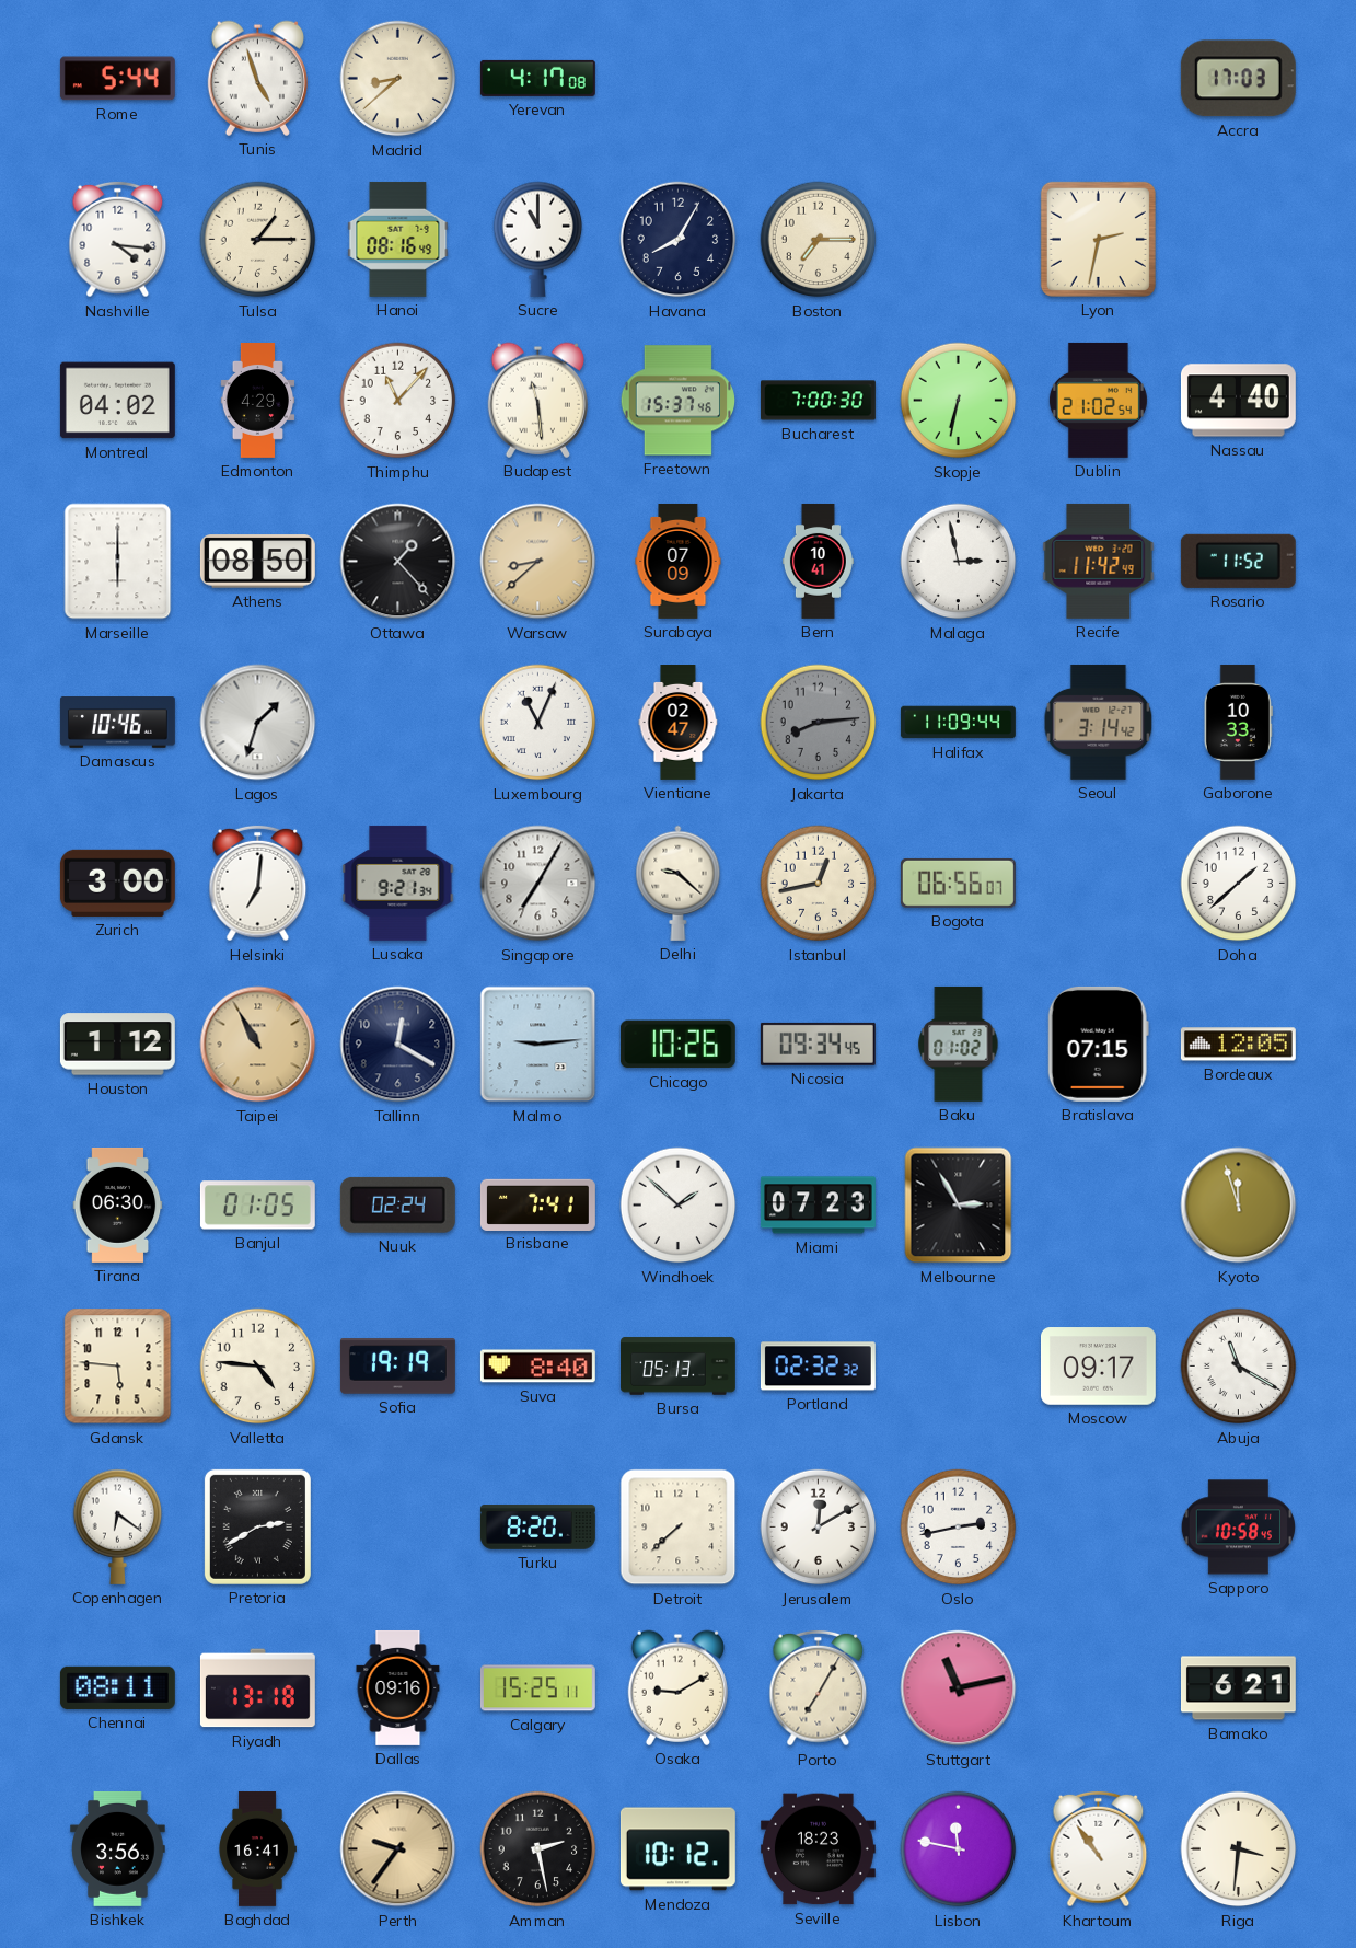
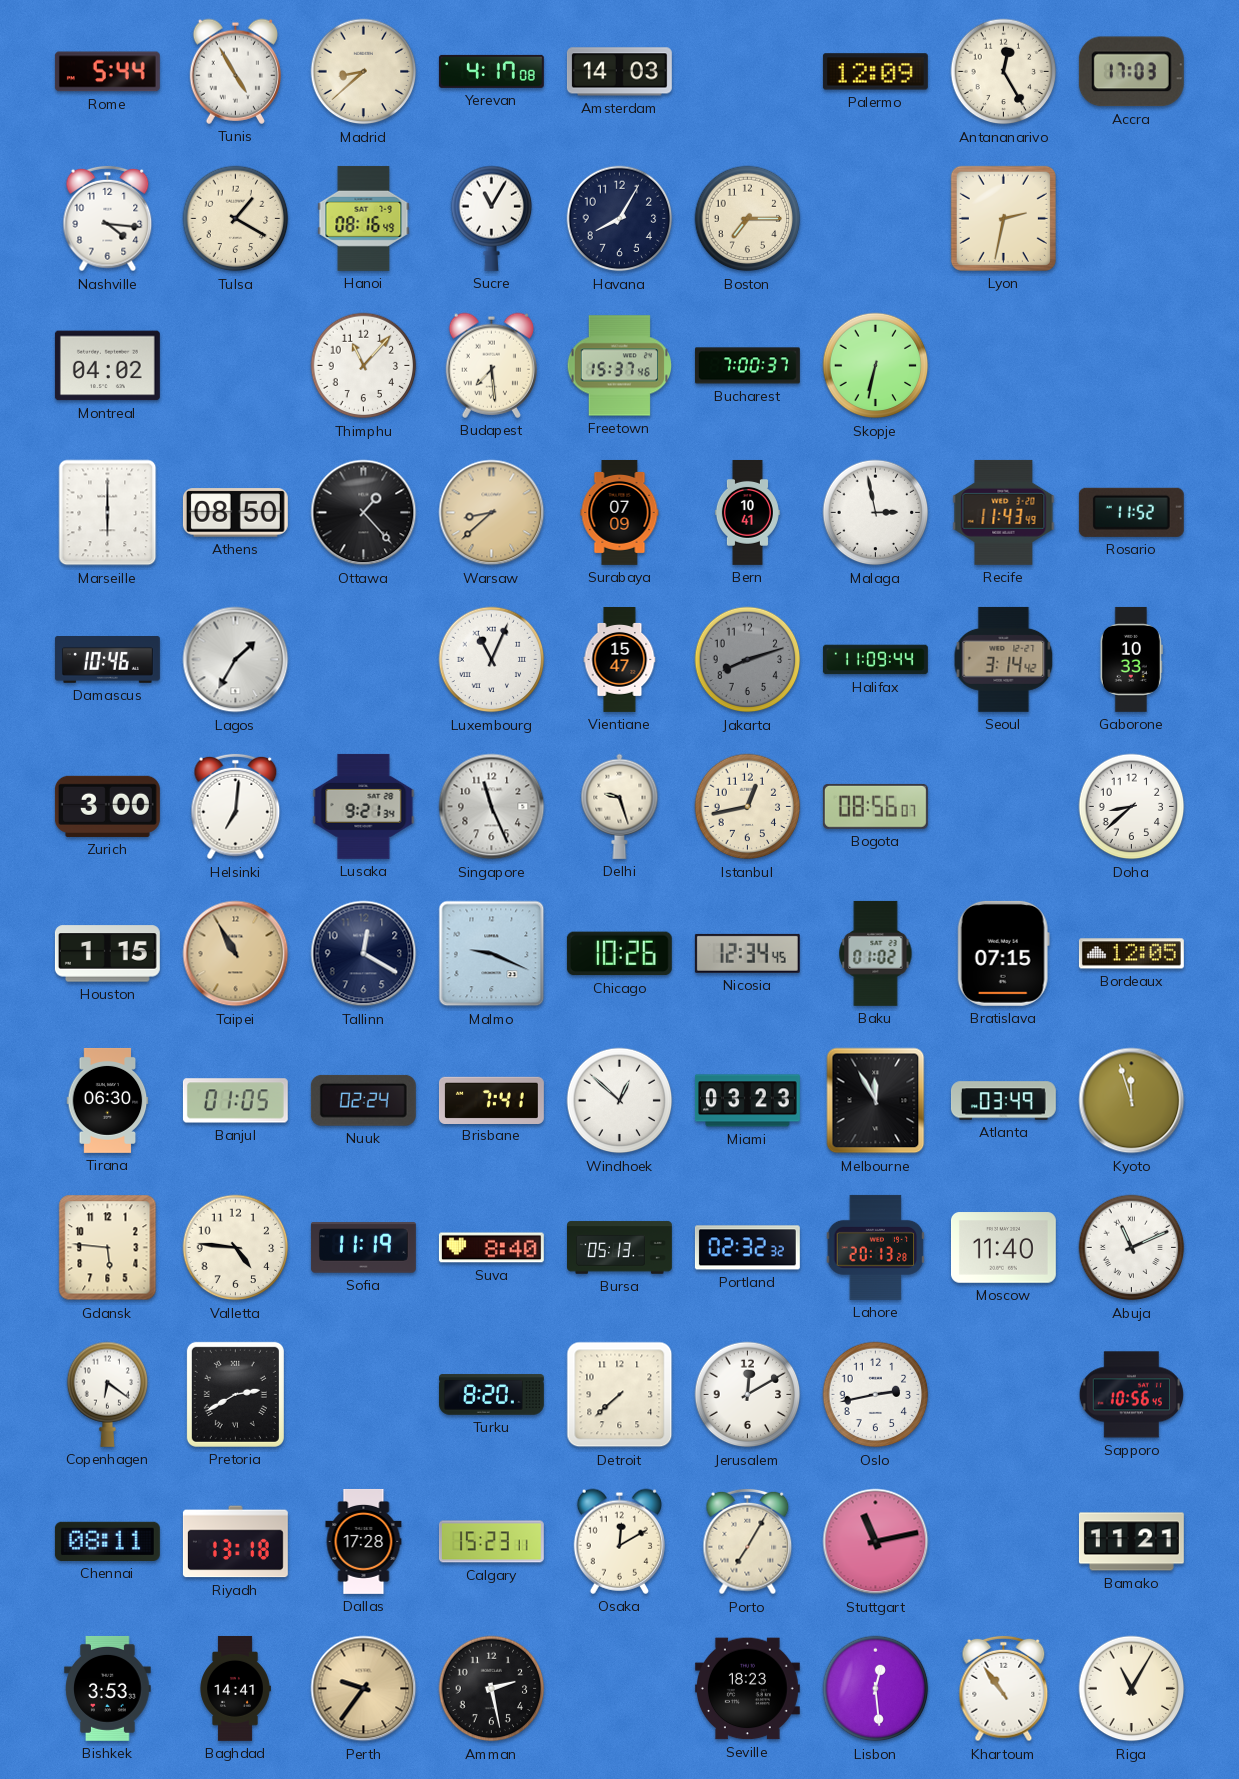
Tunis: 4:57 -> 4:55 (235, 71)
Amsterdam: none -> 14:03 (619, 72)
Palermo: none -> 12:09 (875, 72)
Antananarivo: none -> 12:25 (1004, 72)
Tulsa: 1:15 -> 1:20 (236, 219)
Sucre: 11:00 -> 11:05 (492, 218)
Edmonton: 4:29 -> none (258, 401)
Budapest: 11:29 -> 7:29 (491, 365)
Bucharest: 7:00:30 -> 7:00:37 (747, 366)
Dublin: 21:02 -> none (1098, 400)
Nassau: 4:40 -> none (1238, 401)
Recife: 11:42 -> 11:43 (1004, 512)
Lagos: 1:33 -> 1:35 (236, 660)
Vientiane: 02:47 -> 15:47 (620, 660)
Jakarta: 8:14 -> 8:12 (748, 660)
Singapore: 7:05 -> 11:26 (492, 807)
Delhi: 9:22 -> 9:27 (620, 806)
Bogota: 06:56 -> 08:56 (875, 806)
Doha: 1:38 -> 8:38 (1132, 807)
Houston: 1:12 -> 1:15 (107, 954)
Malmo: 9:14 -> 9:19 (492, 954)
Nicosia: 09:34 -> 12:34 (747, 953)
Windhoek: 1:52 -> 12:52 (620, 1101)
Miami: 07:23 -> 03:23 (747, 1101)
Melbourne: 2:55 -> 11:55 (876, 1101)
Atlanta: none -> 03:49 (1003, 1101)
Sofia: 19:19 -> 11:19 (363, 1248)
Lahore: none -> 20:13 (876, 1247)
Moscow: 09:17 -> 11:40 (1003, 1248)
Abuja: 11:20 -> 11:11 (1132, 1248)
Sapporo: 10:58 -> 10:56 (1131, 1395)
Dallas: 09:16 -> 17:28 (364, 1541)
Calgary: 15:25 -> 15:23 (491, 1542)
Osaka: 9:10 -> 12:10 (619, 1541)
Bamako: 6:21 -> 11:21 (1131, 1542)
Bishkek: 3:56 -> 3:53 (108, 1688)
Baghdad: 16:41 -> 14:41 (235, 1688)
Mendoza: 10:12 -> none (677, 1849)
Lisbon: 11:47 -> 12:29 (876, 1689)
Riga: 3:31 -> 11:05 (1132, 1689)
